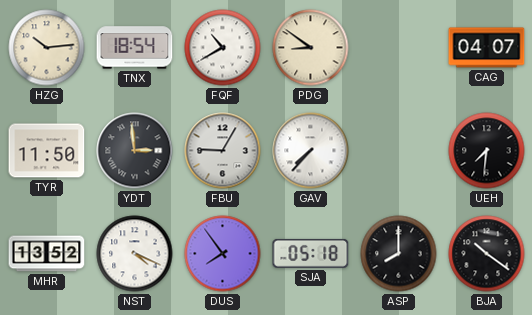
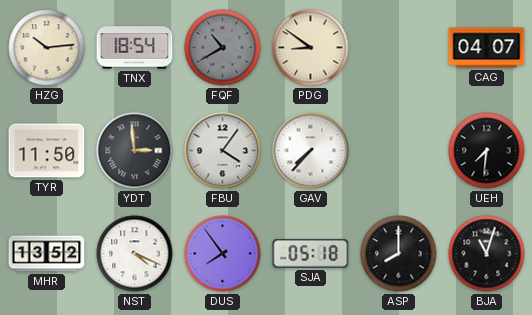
FQF dial: white -> grey (223, 48)
FBU: 9:05 -> 4:06 (223, 151)
BJA: 10:21 -> 11:03 (487, 254)
